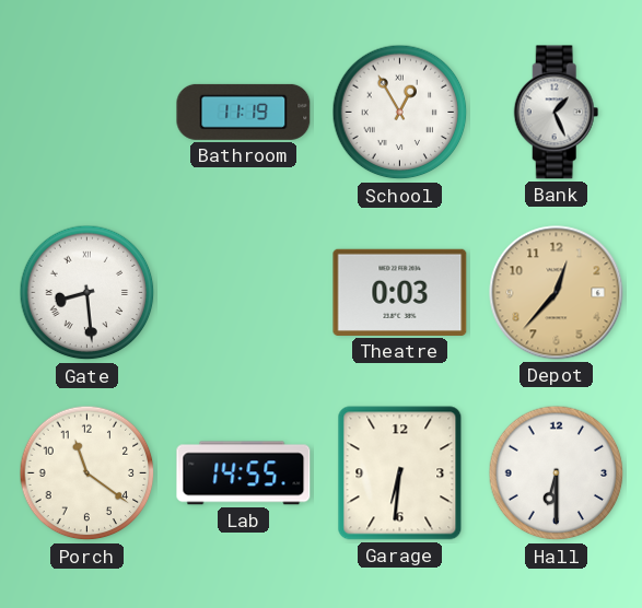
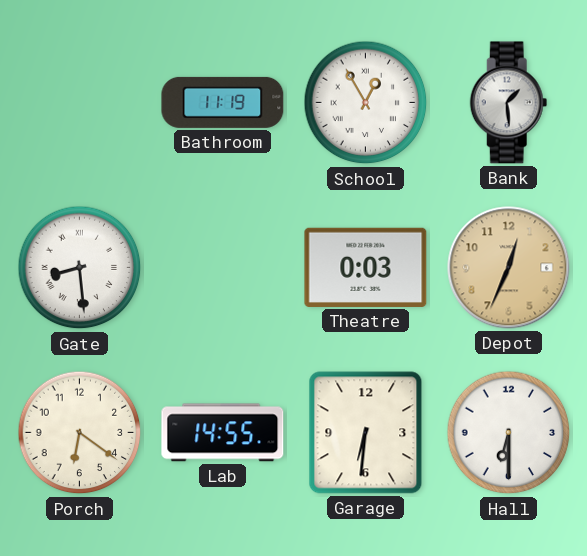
Bank: 1:26 -> 1:29 (509, 103)
Depot: 12:37 -> 12:34 (509, 268)
Porch: 11:21 -> 6:21 (80, 433)
